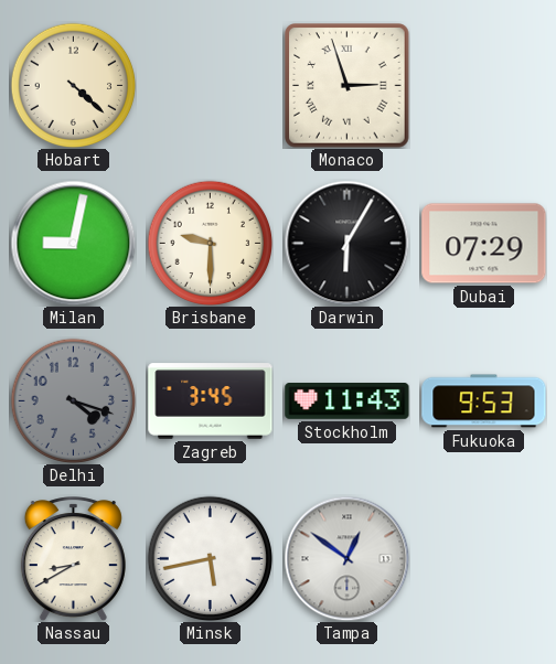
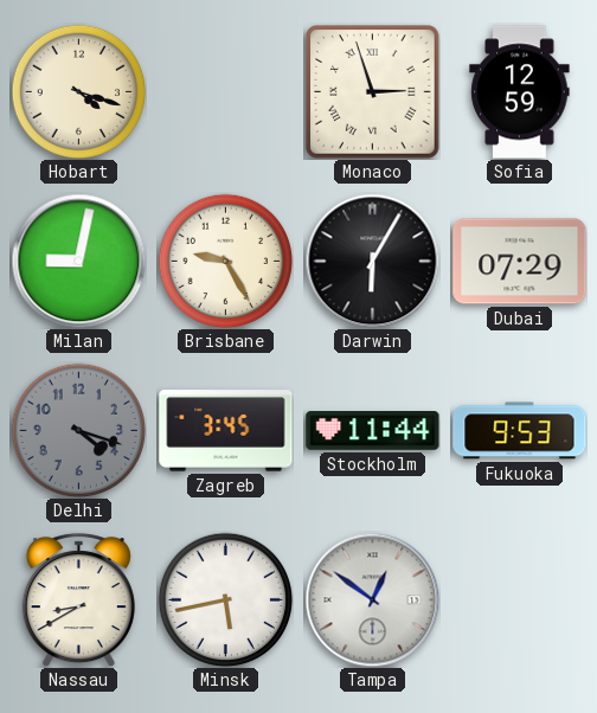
Hobart: 4:22 -> 4:18 (78, 91)
Sofia: none -> 12:59 (520, 92)
Brisbane: 9:30 -> 9:25 (225, 261)
Stockholm: 11:43 -> 11:44 (373, 431)
